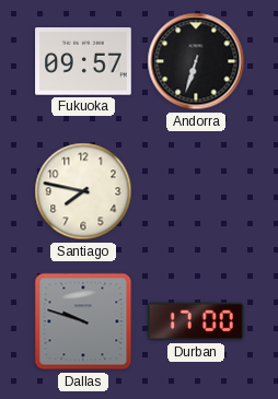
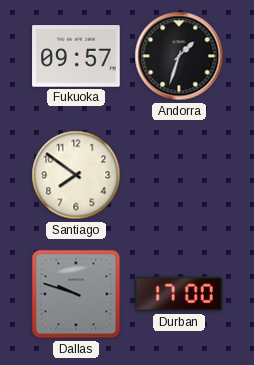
Andorra: 6:33 -> 1:33 (179, 56)
Santiago: 7:47 -> 7:51 (76, 175)
